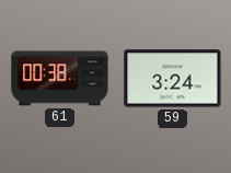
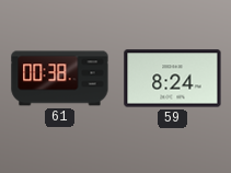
59: 3:24 -> 8:24 (173, 79)
